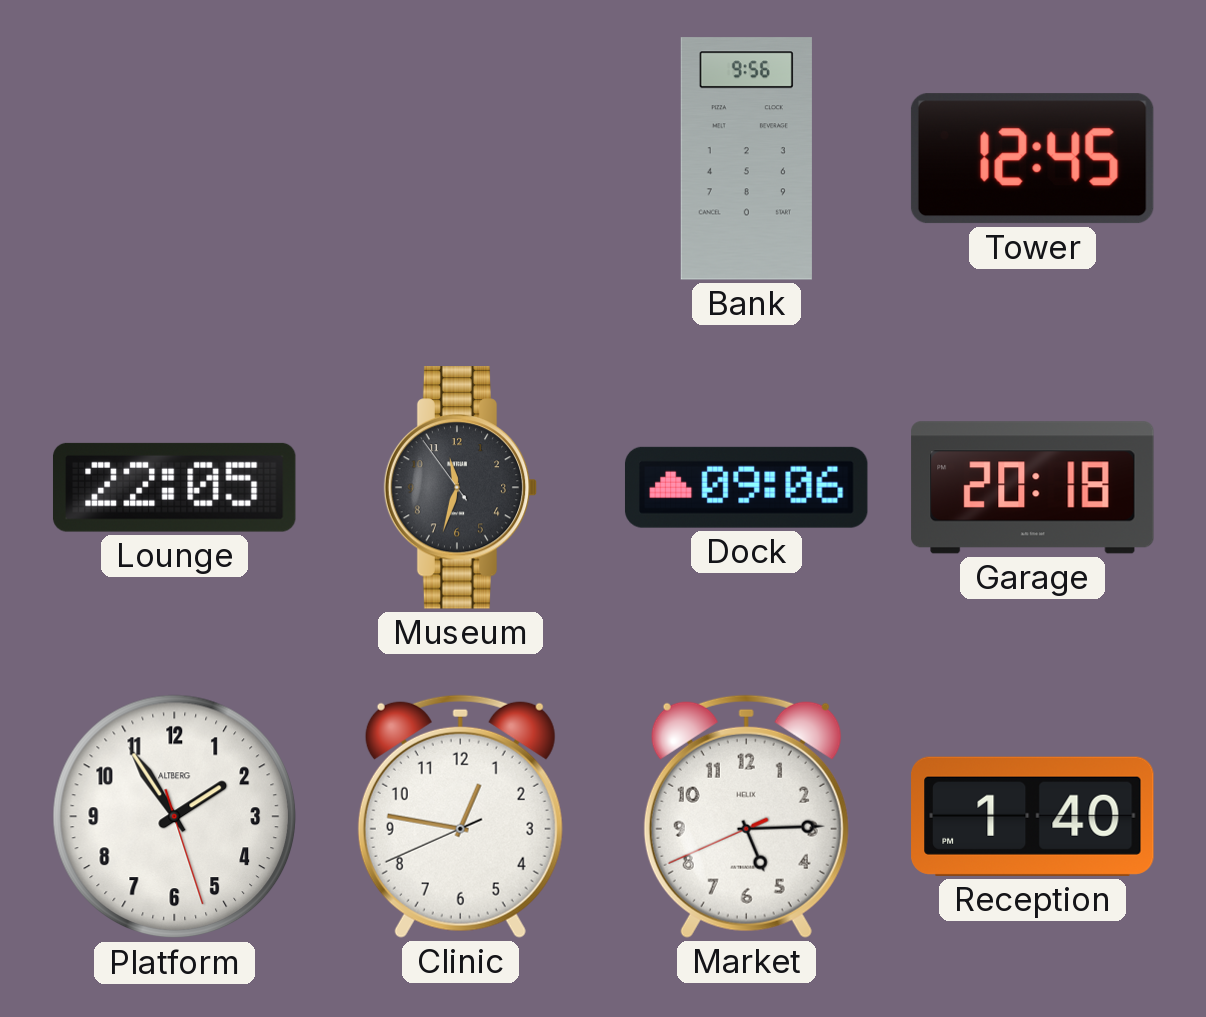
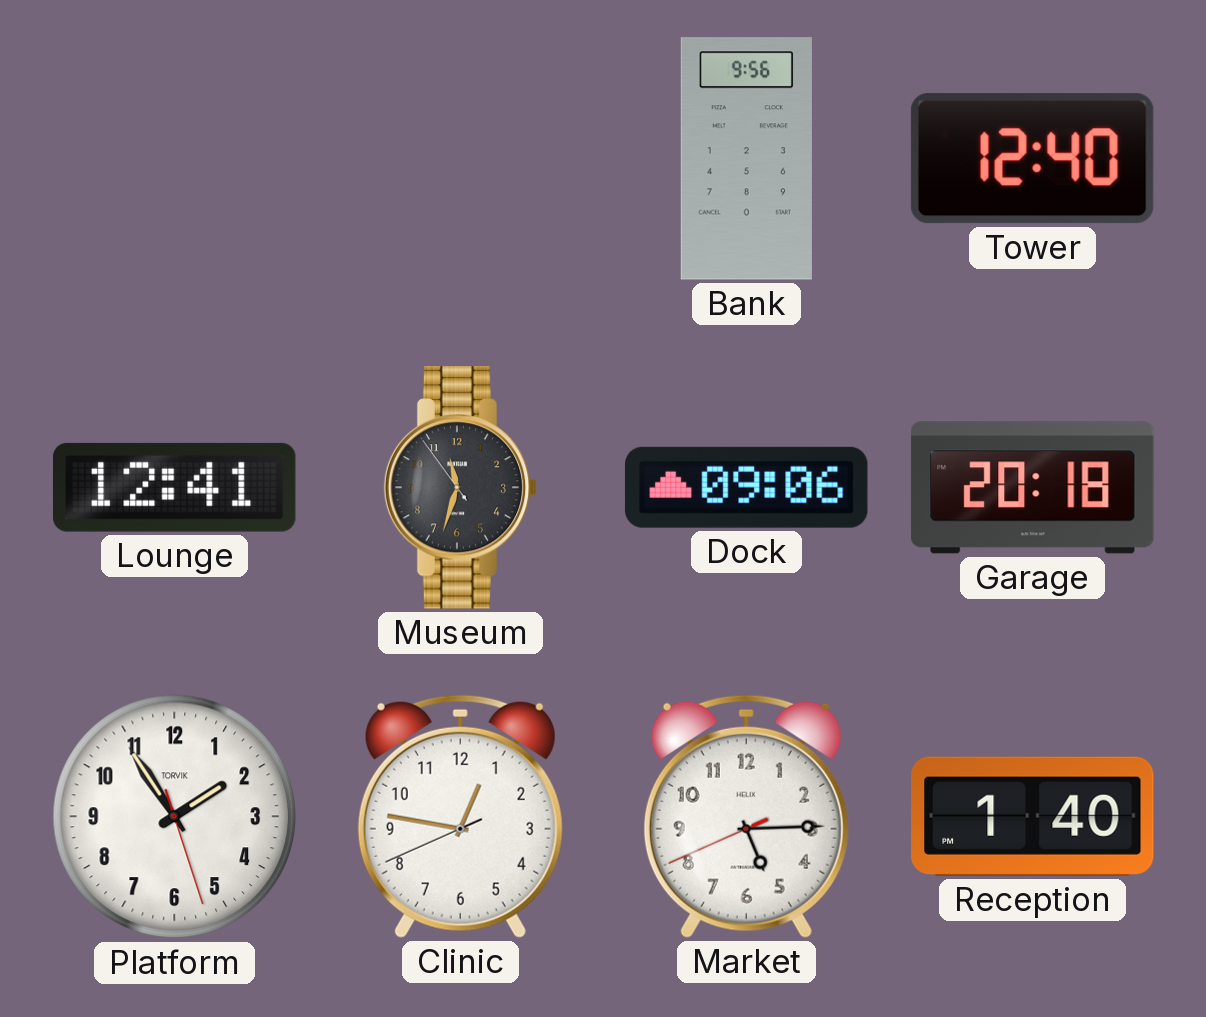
Tower: 12:45 -> 12:40 (1032, 159)
Lounge: 22:05 -> 12:41 (174, 487)
Platform brand: ALTBERG -> TORVIK (175, 817)
